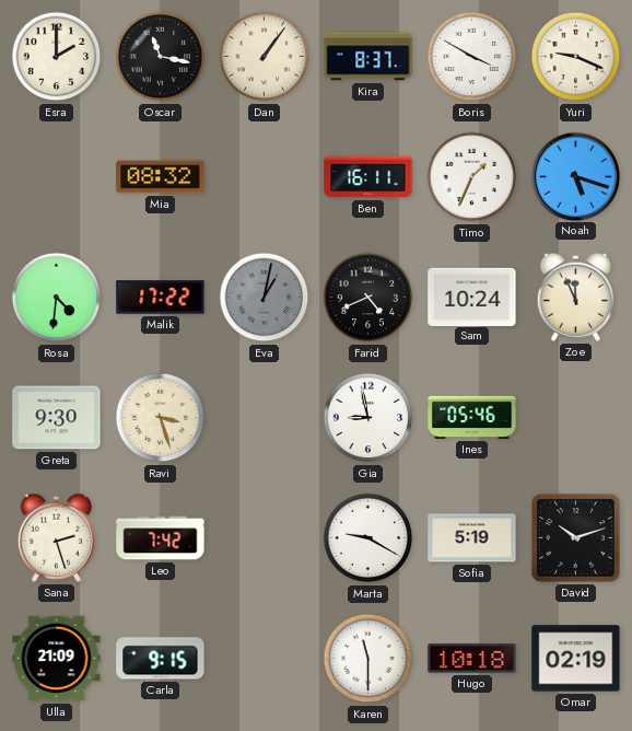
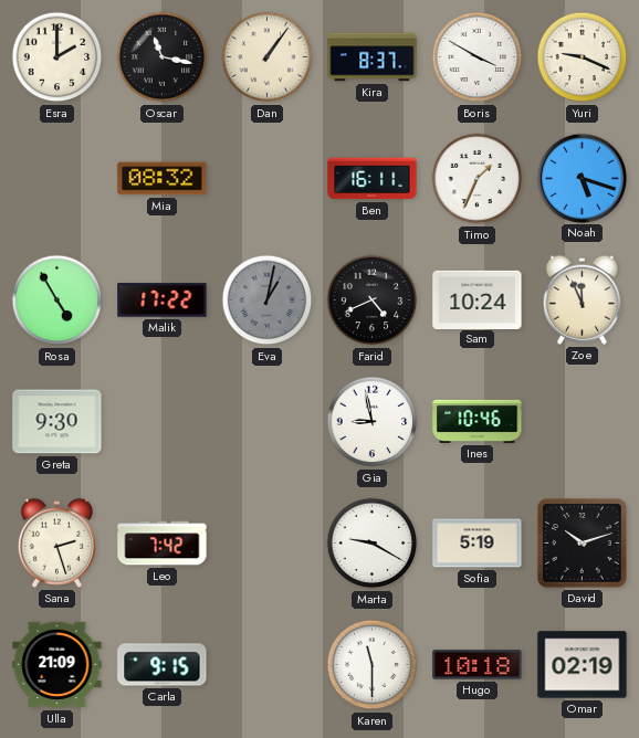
Rosa: 4:31 -> 4:55 (57, 301)
Ravi: 3:27 -> none (161, 418)
Ines: 05:46 -> 10:46 (478, 421)
